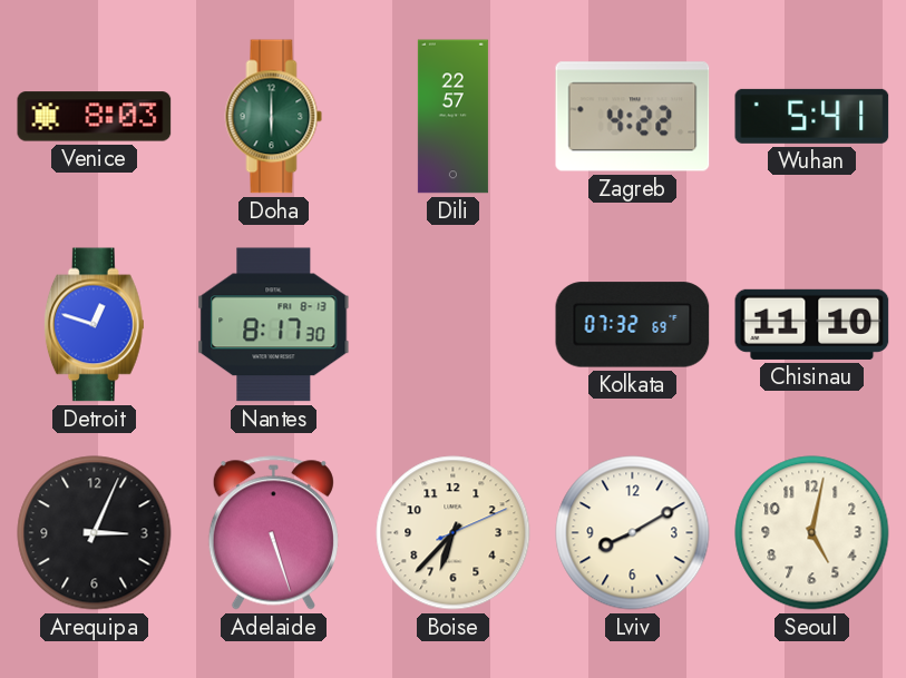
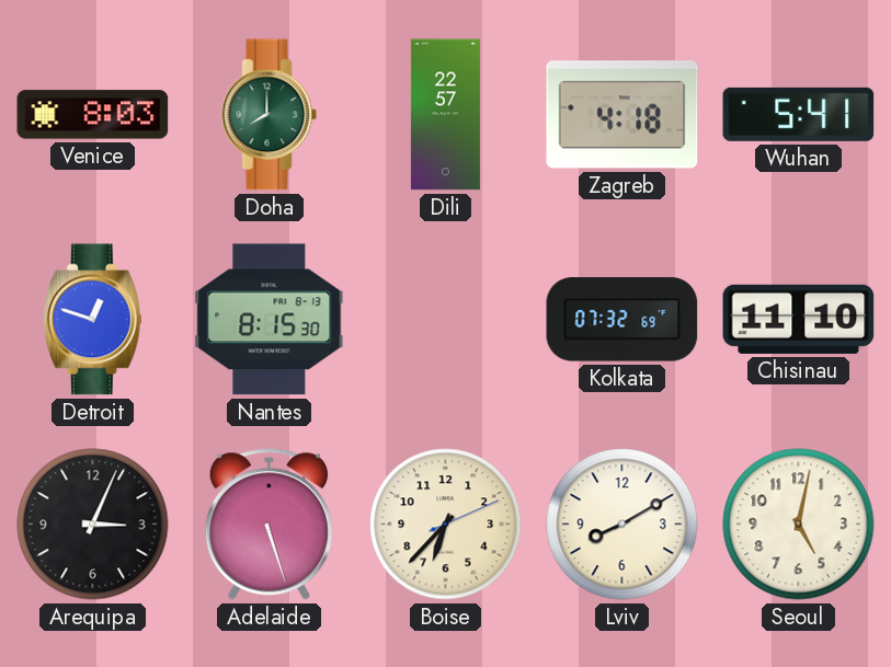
Doha: 6:00 -> 8:00 (270, 115)
Zagreb: 4:22 -> 4:18 (622, 115)
Nantes: 8:17 -> 8:15 (270, 320)
